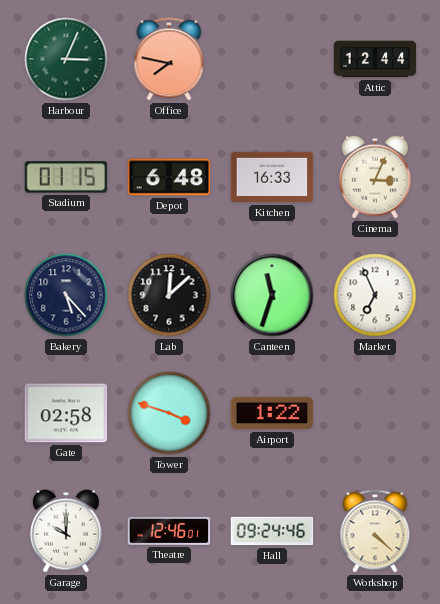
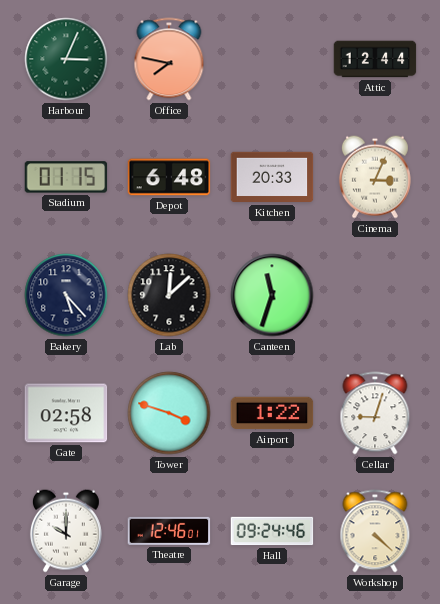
Kitchen: 16:33 -> 20:33 (272, 177)
Market: 6:56 -> none (375, 295)
Cellar: none -> 9:03 (375, 413)
